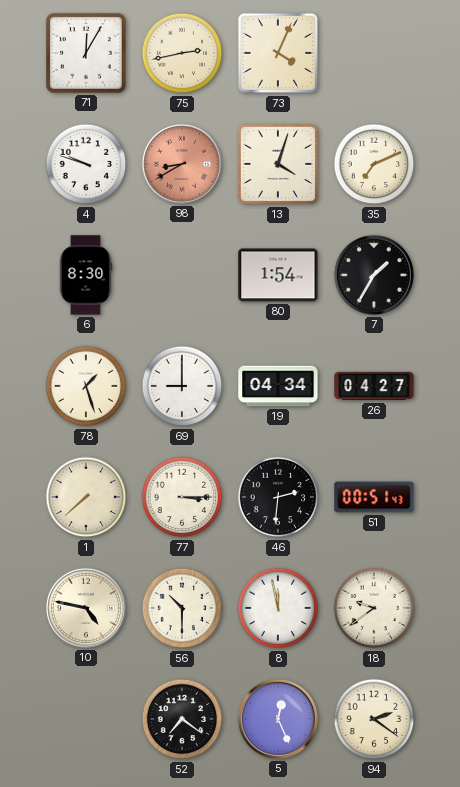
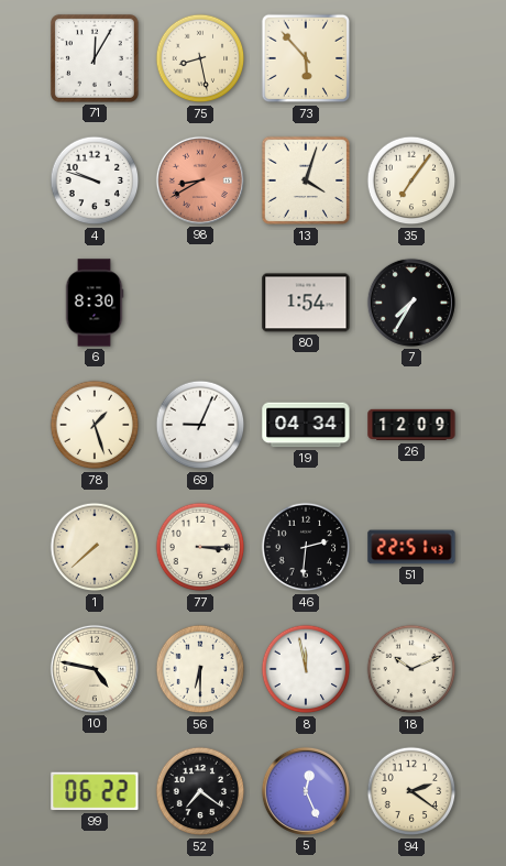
75: 2:43 -> 8:28 (200, 58)
73: 4:04 -> 5:53 (306, 58)
35: 7:11 -> 7:06 (411, 180)
7: 1:35 -> 7:35 (411, 303)
69: 9:00 -> 9:04 (200, 425)
26: 04:27 -> 12:09 (411, 425)
51: 00:51 -> 22:51 (411, 547)
56: 10:30 -> 6:30 (200, 669)
18: 9:39 -> 10:11 (411, 669)
99: none -> 06:22 (95, 791)
